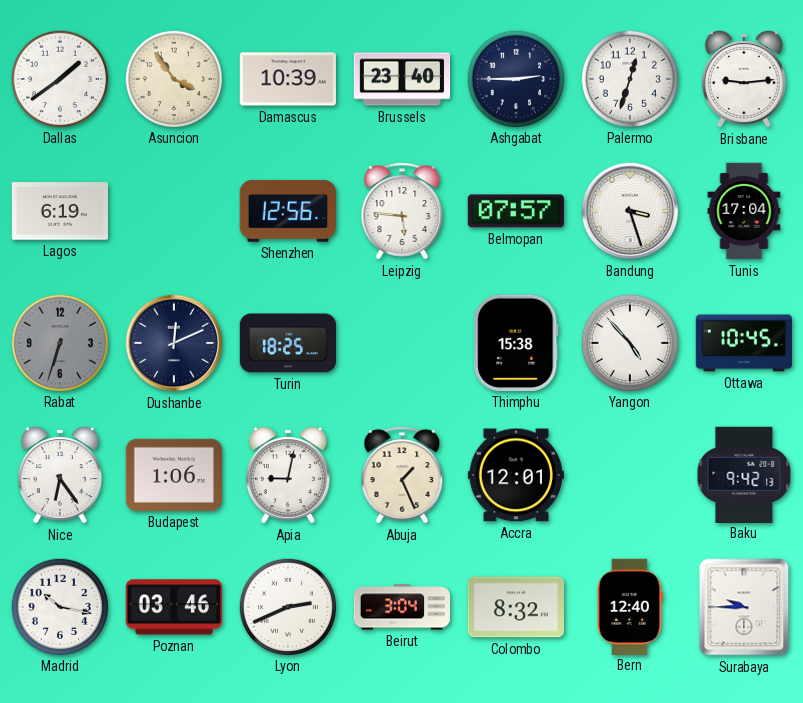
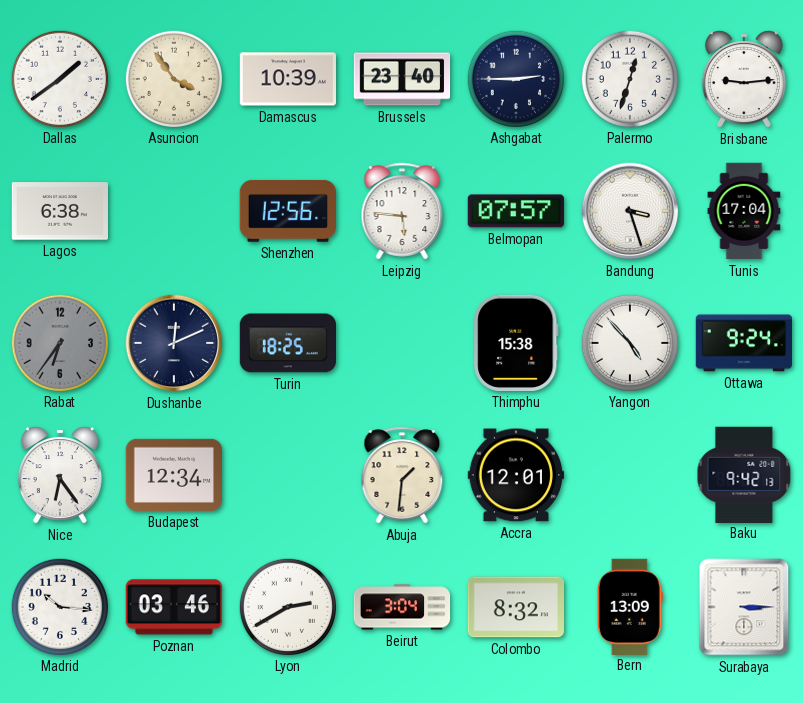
Lagos: 6:19 -> 6:38 (59, 211)
Rabat: 6:33 -> 6:36 (59, 342)
Ottawa: 10:45 -> 9:24 (743, 343)
Budapest: 1:06 -> 12:34 (173, 475)
Apia: 9:02 -> none (288, 475)
Abuja: 1:26 -> 1:31 (402, 475)
Madrid: 10:17 -> 10:16 (59, 606)
Lyon: 2:41 -> 2:40 (287, 606)
Bern: 12:40 -> 13:09 (630, 606)
Surabaya: 9:45 -> 3:15 (744, 607)
